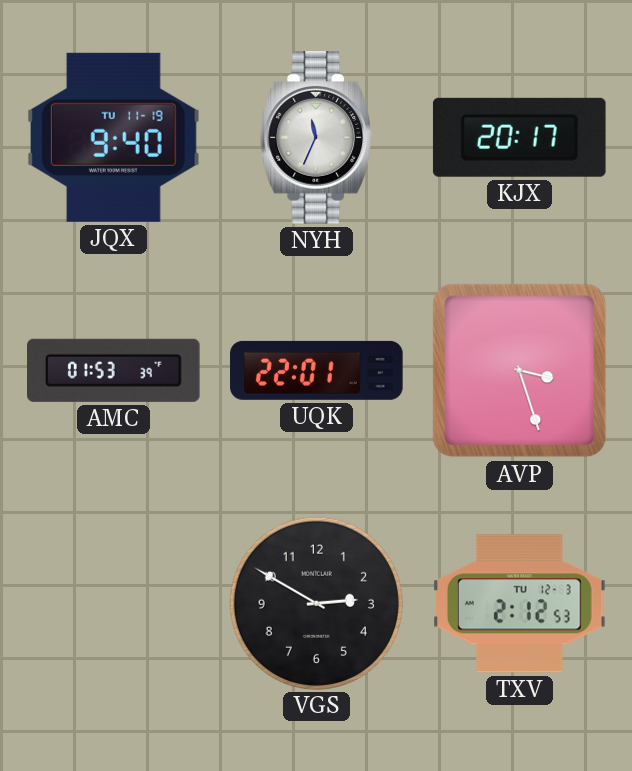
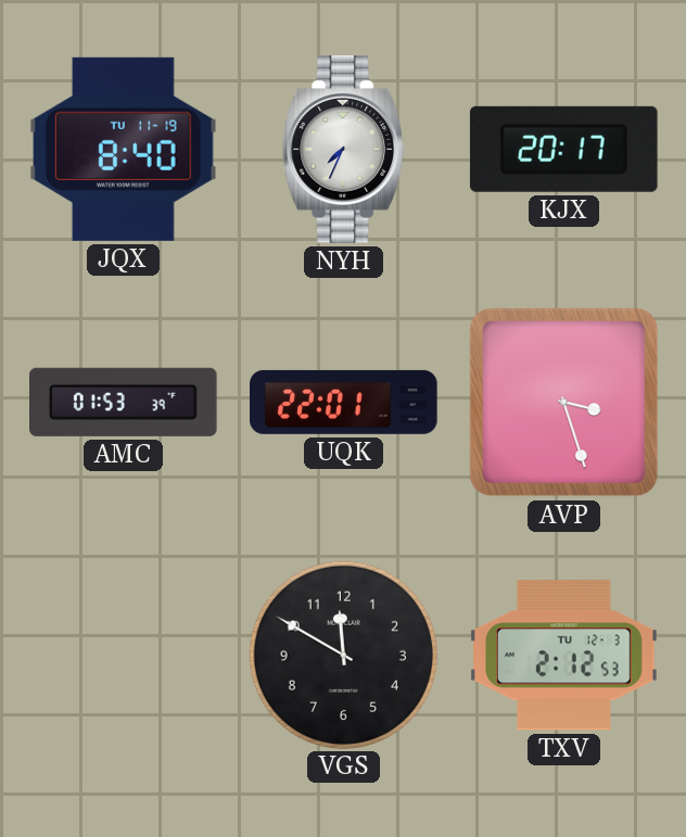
JQX: 9:40 -> 8:40 (123, 149)
NYH: 11:34 -> 7:34 (344, 150)
VGS: 2:50 -> 11:50 (343, 655)
